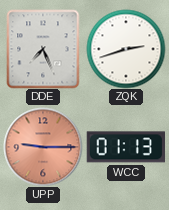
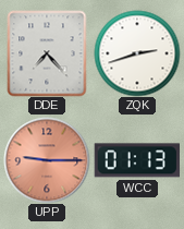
DDE: 7:26 -> 7:23 (47, 53)
